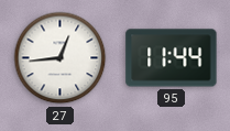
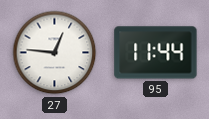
27: 12:44 -> 12:46 (55, 53)
